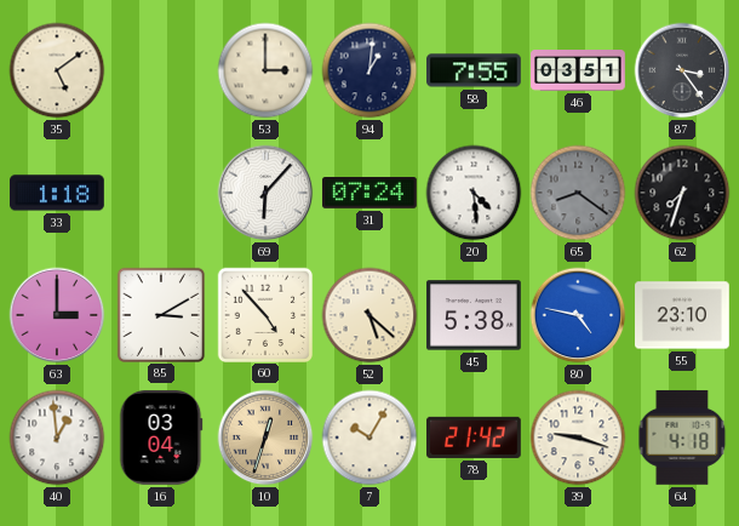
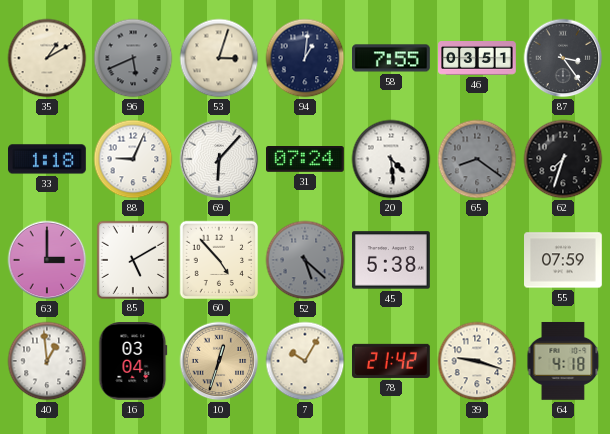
35: 5:09 -> 1:10 (47, 58)
96: none -> 5:41 (133, 58)
53: 3:00 -> 3:03 (219, 58)
88: none -> 9:04 (133, 159)
85: 3:10 -> 5:10 (132, 259)
52 dial: cream -> grey (305, 260)
80: 4:47 -> none (578, 315)
55: 23:10 -> 07:59 (564, 260)
